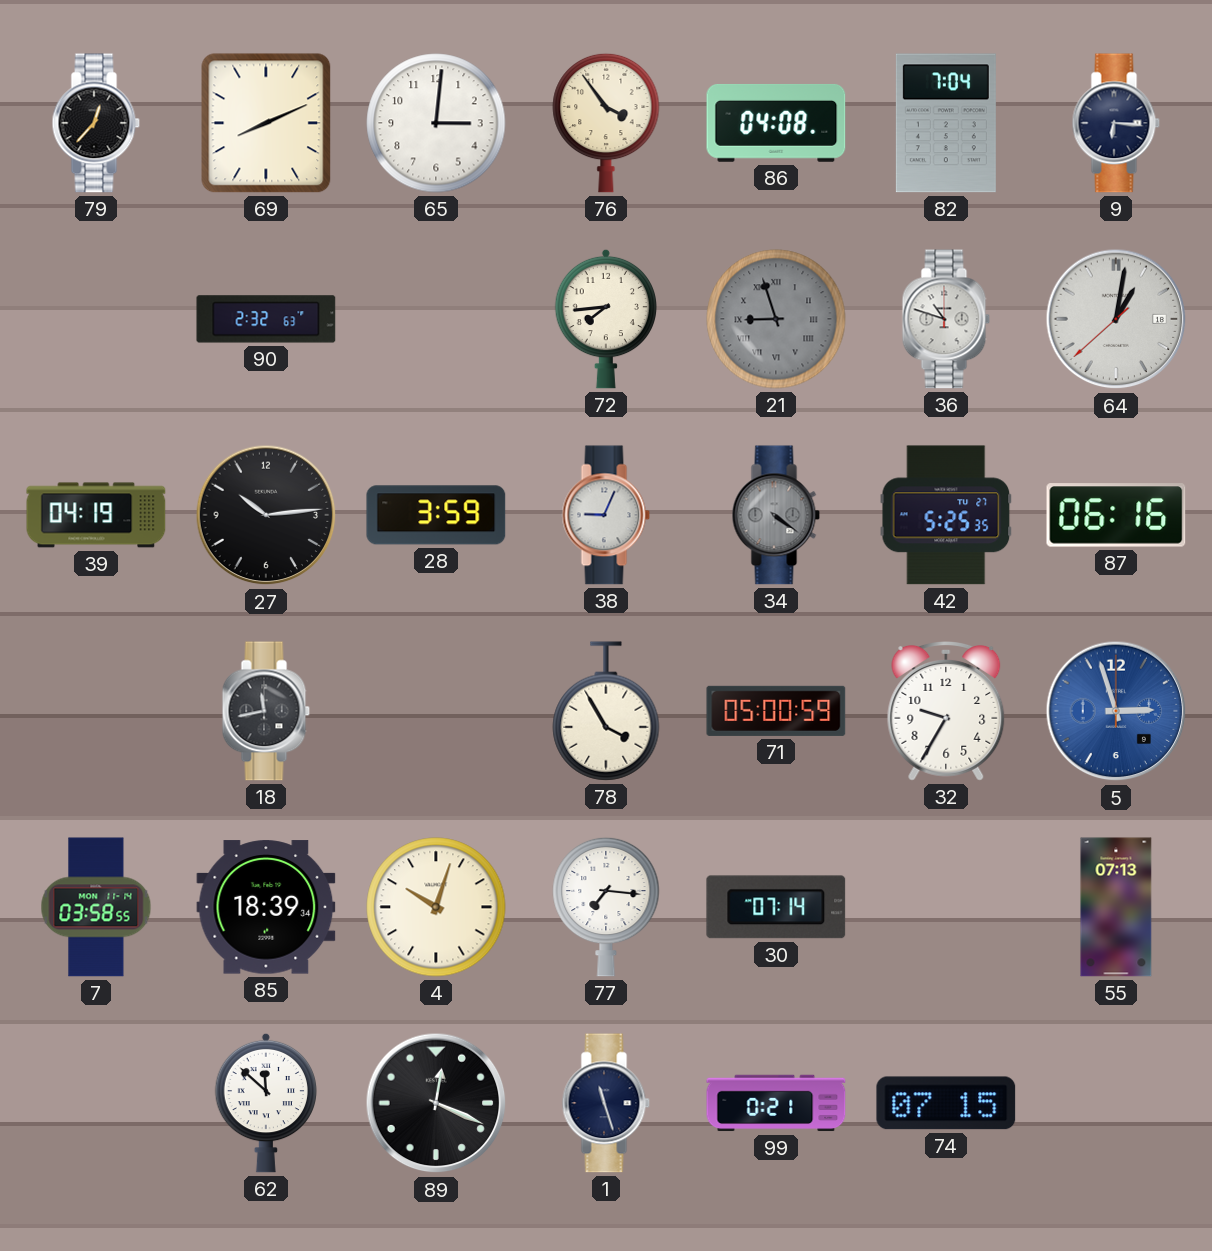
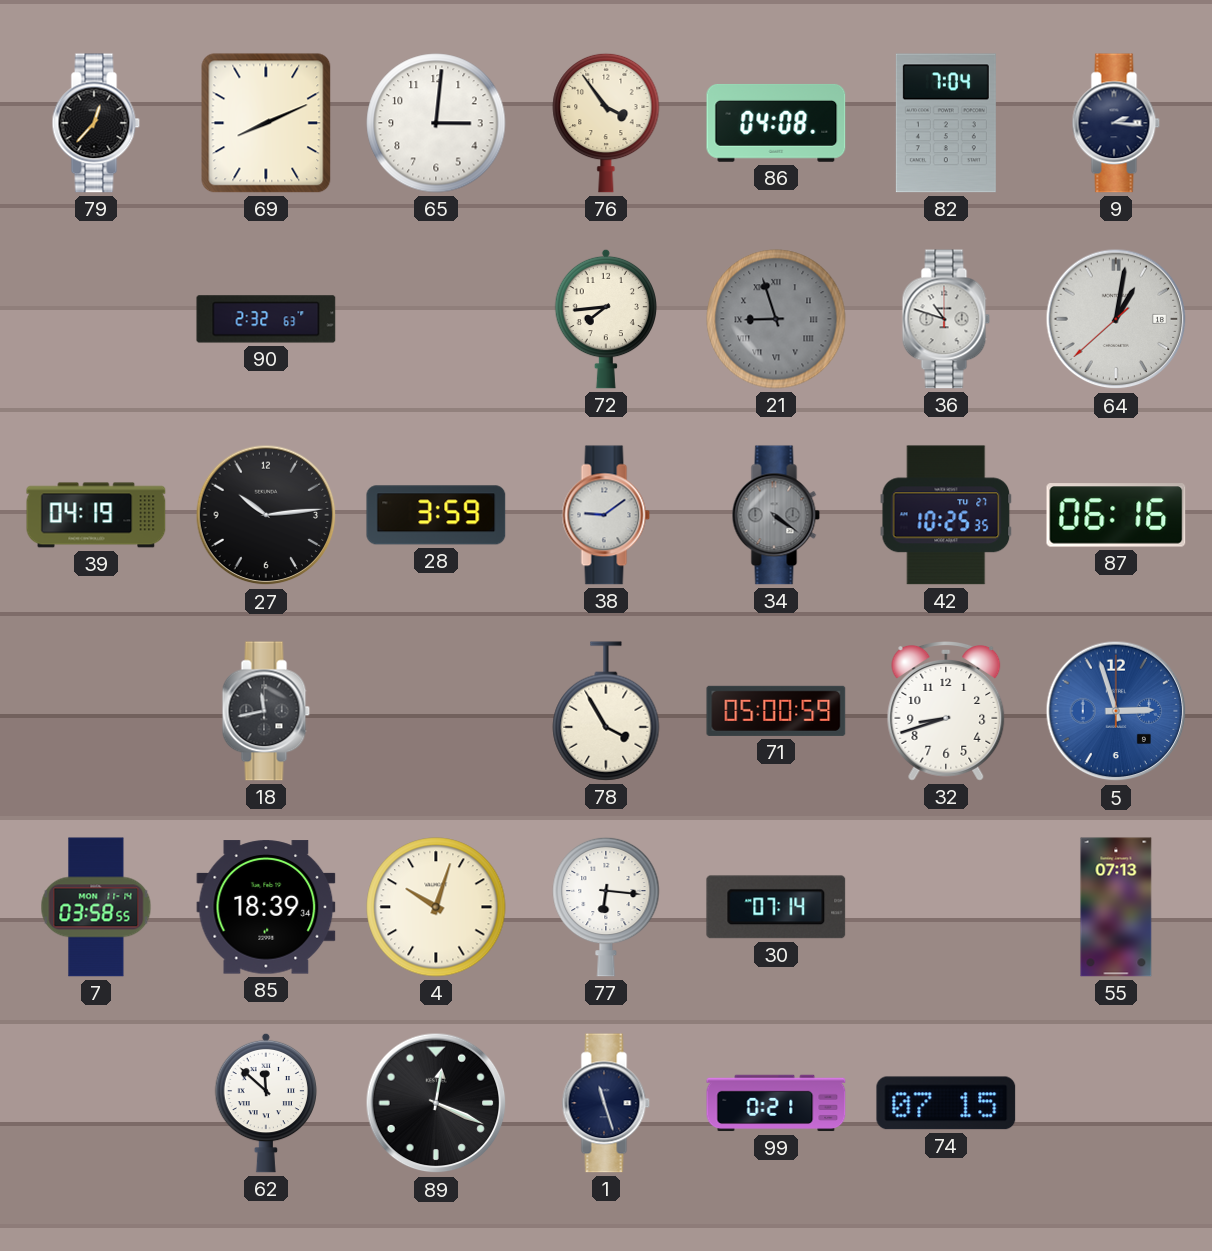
9: 6:16 -> 2:16 (1116, 123)
38: 9:04 -> 9:09 (606, 515)
42: 5:25 -> 10:25 (946, 515)
32: 9:35 -> 8:42 (946, 712)
77: 7:16 -> 6:16 (606, 907)
